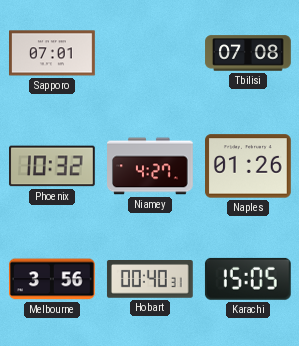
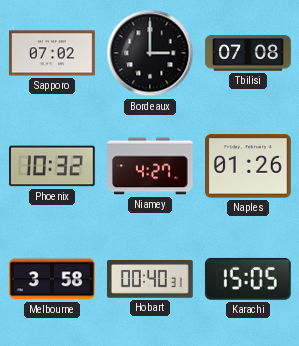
Sapporo: 07:01 -> 07:02 (53, 53)
Bordeaux: none -> 3:00 (150, 53)
Melbourne: 3:56 -> 3:58 (52, 279)
